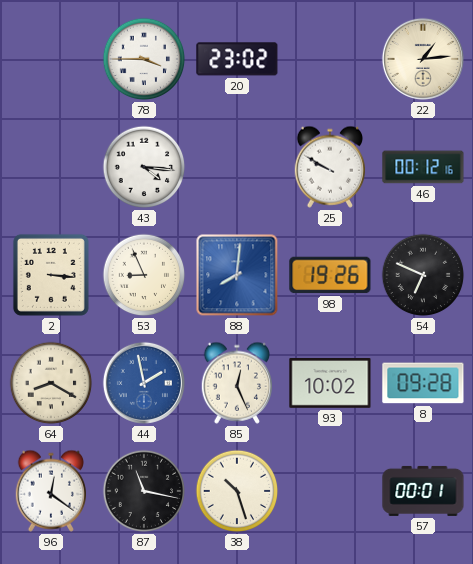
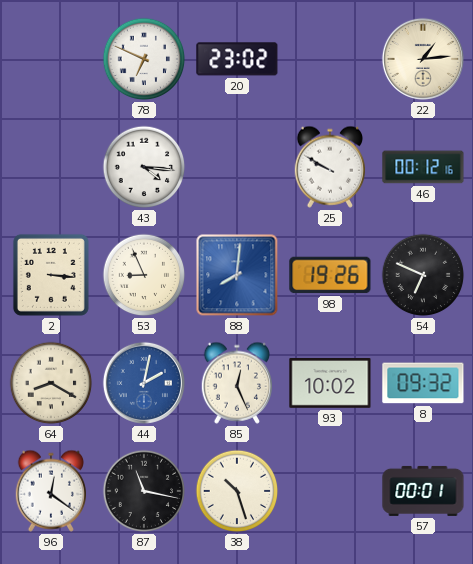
78: 3:45 -> 6:49 (144, 59)
44: 1:58 -> 2:02 (144, 383)
8: 09:28 -> 09:32 (423, 383)
